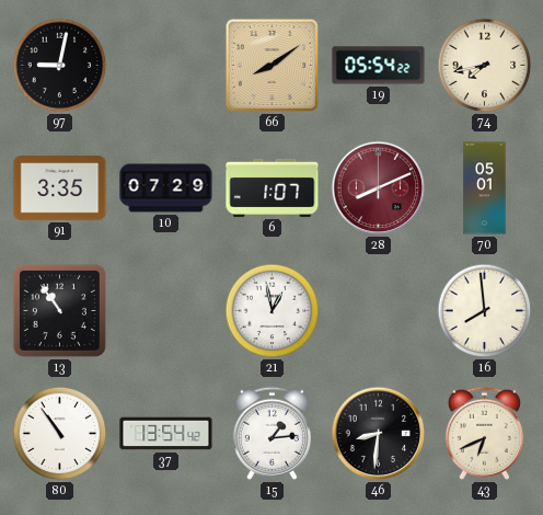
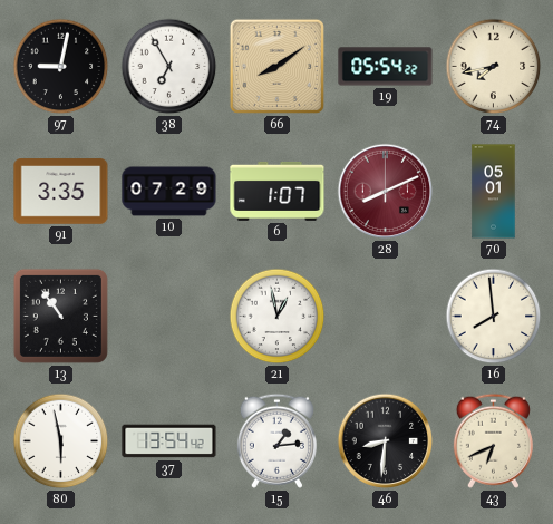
38: none -> 6:55 (169, 67)
80: 10:54 -> 5:58 (61, 441)
